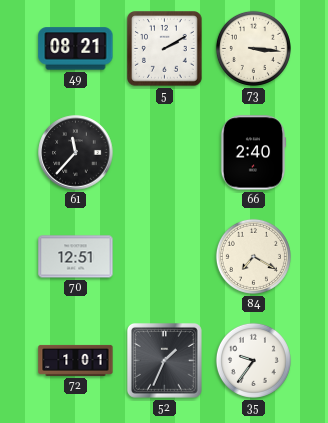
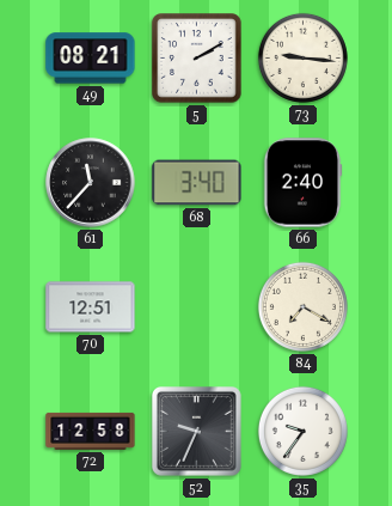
73: 3:16 -> 9:16 (302, 57)
68: none -> 3:40 (197, 183)
72: 1:01 -> 12:58 (91, 431)
52: 1:34 -> 9:34 (197, 432)
